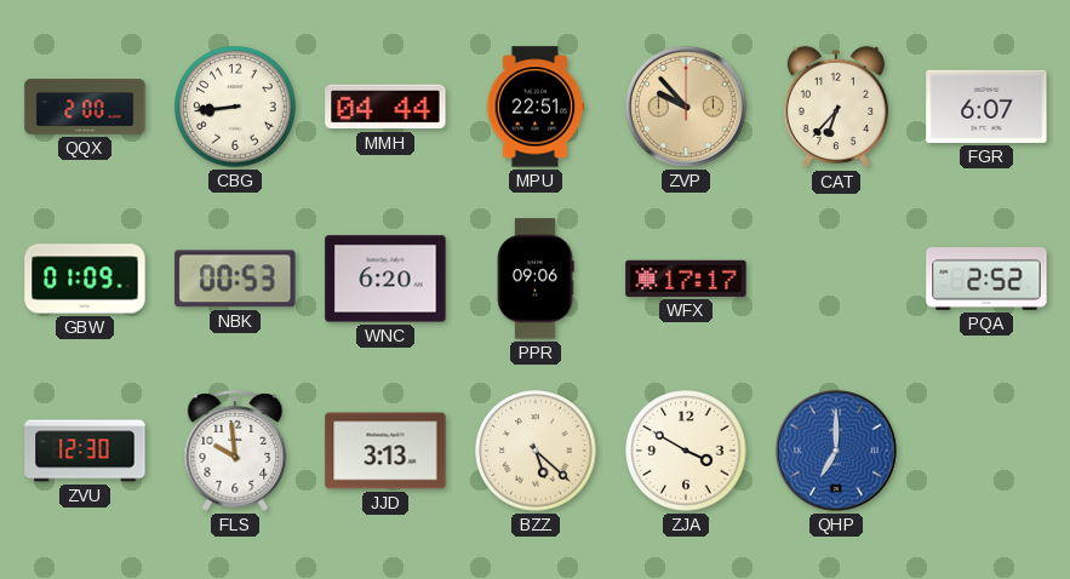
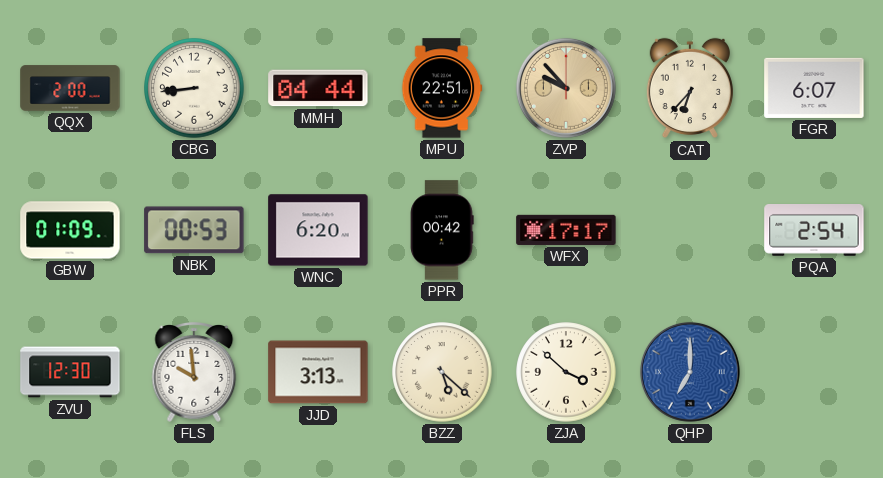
PPR: 09:06 -> 00:42 (442, 230)
PQA: 2:52 -> 2:54 (814, 231)
ZJA: 3:50 -> 3:52 (566, 372)
